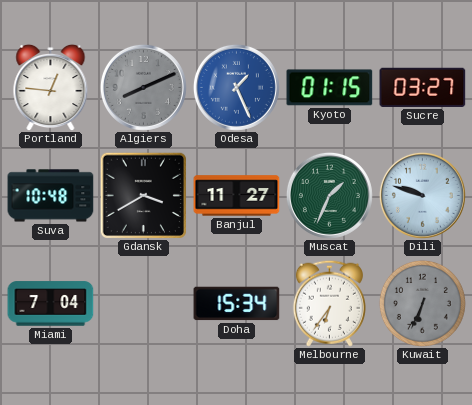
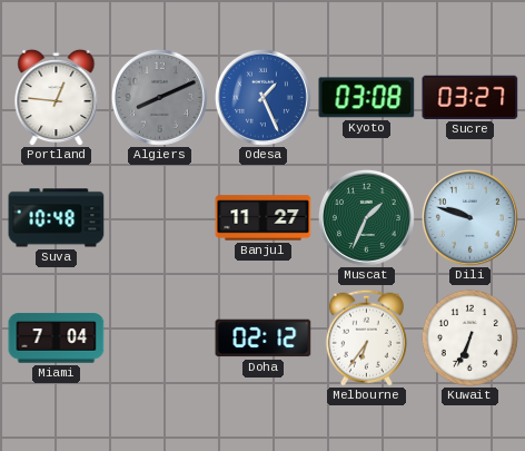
Kyoto: 01:15 -> 03:08 (367, 98)
Gdansk: 3:40 -> none (143, 195)
Doha: 15:34 -> 02:12 (264, 339)
Kuwait dial: grey -> white (469, 337)
